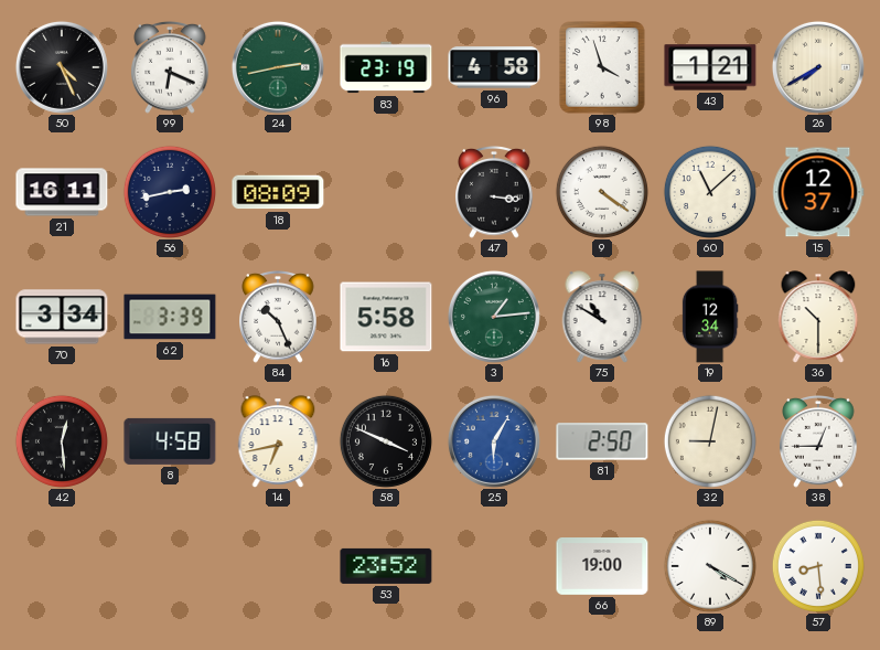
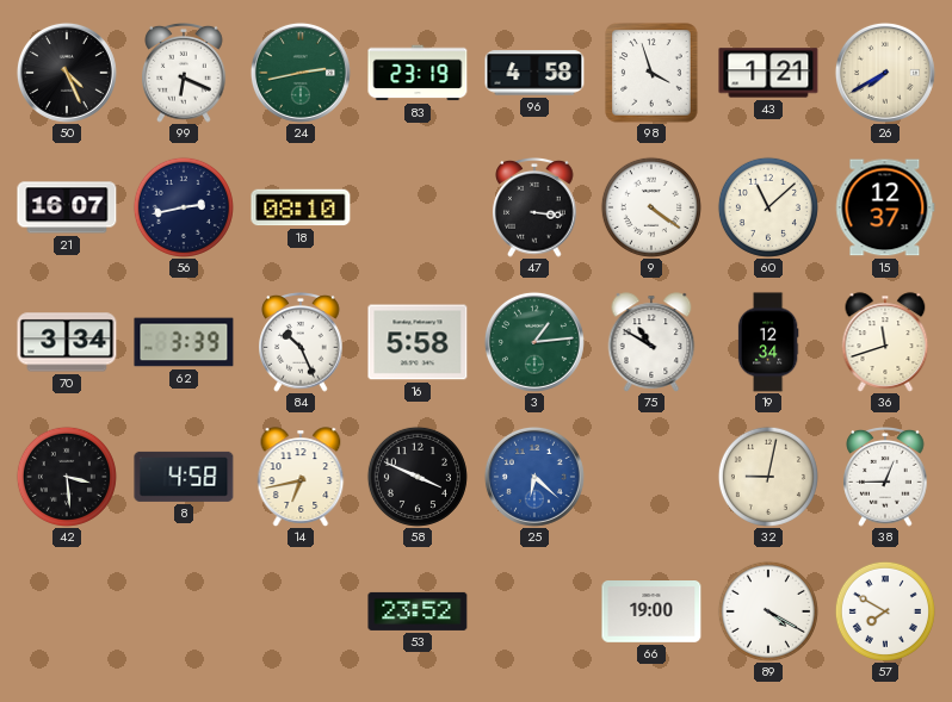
21: 16:11 -> 16:07 (67, 207)
18: 08:09 -> 08:10 (301, 207)
36: 10:30 -> 11:42 (885, 342)
42: 12:29 -> 3:29 (67, 477)
25: 6:05 -> 6:22 (534, 477)
81: 2:50 -> none (602, 441)
57: 8:29 -> 7:50 (885, 611)
